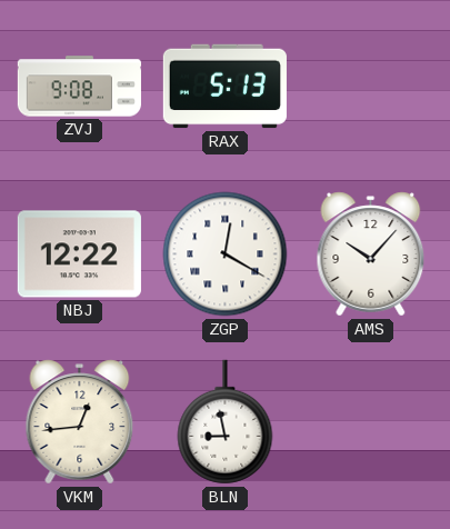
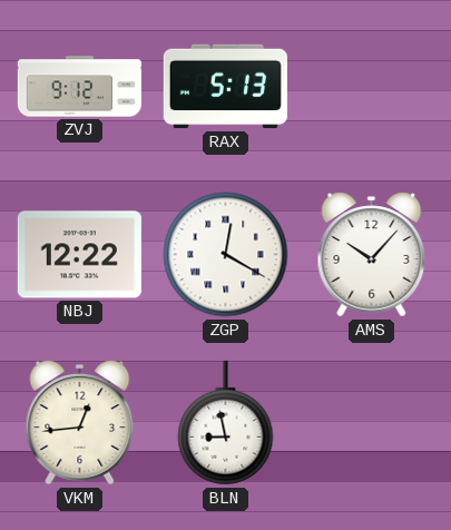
ZVJ: 9:08 -> 9:12 (79, 87)
